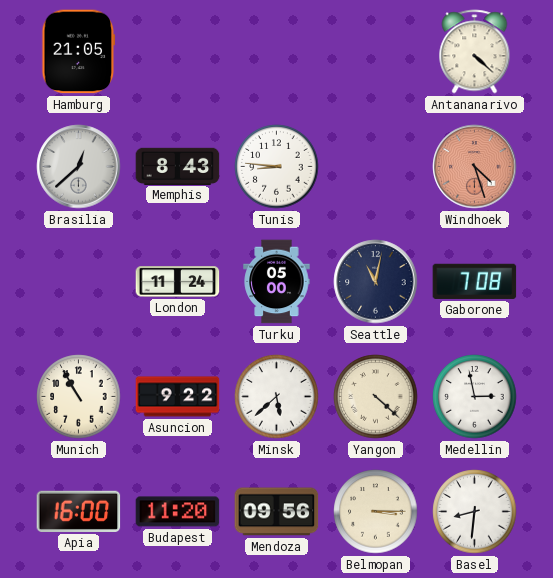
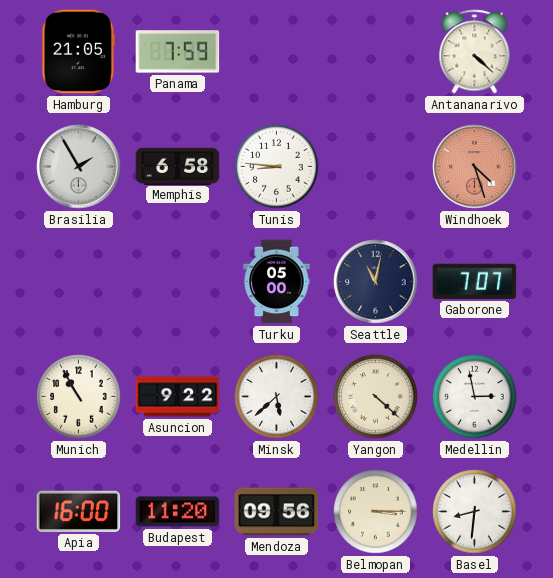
Panama: none -> 7:59 (178, 52)
Brasilia: 12:38 -> 1:55 (79, 167)
Memphis: 8:43 -> 6:58 (178, 166)
London: 11:24 -> none (178, 282)
Gaborone: 7:08 -> 7:07 (475, 281)
